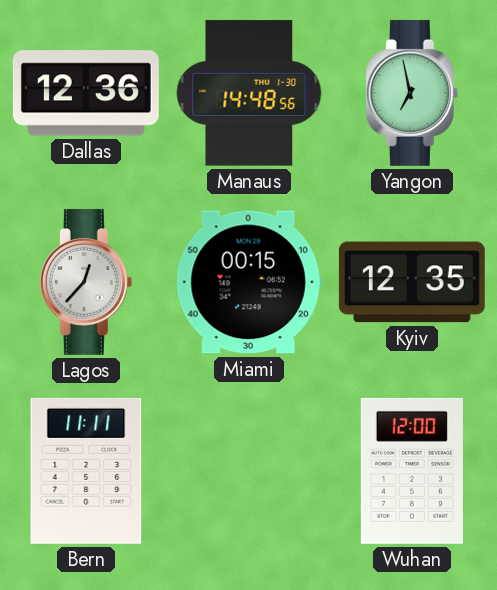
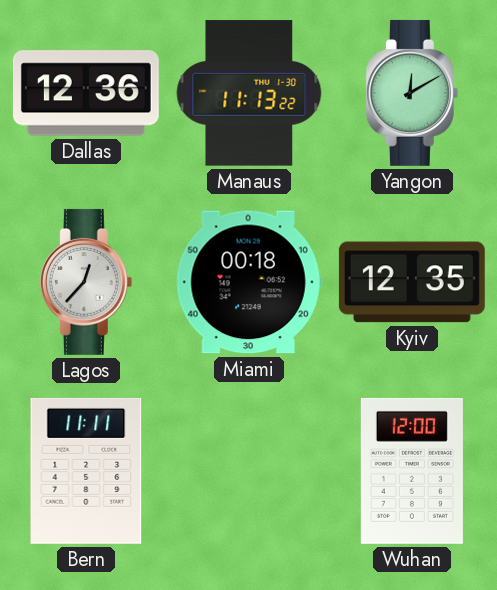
Manaus: 14:48 -> 11:13 (249, 93)
Yangon: 6:58 -> 12:10 (412, 93)
Miami: 00:15 -> 00:18 (249, 282)
